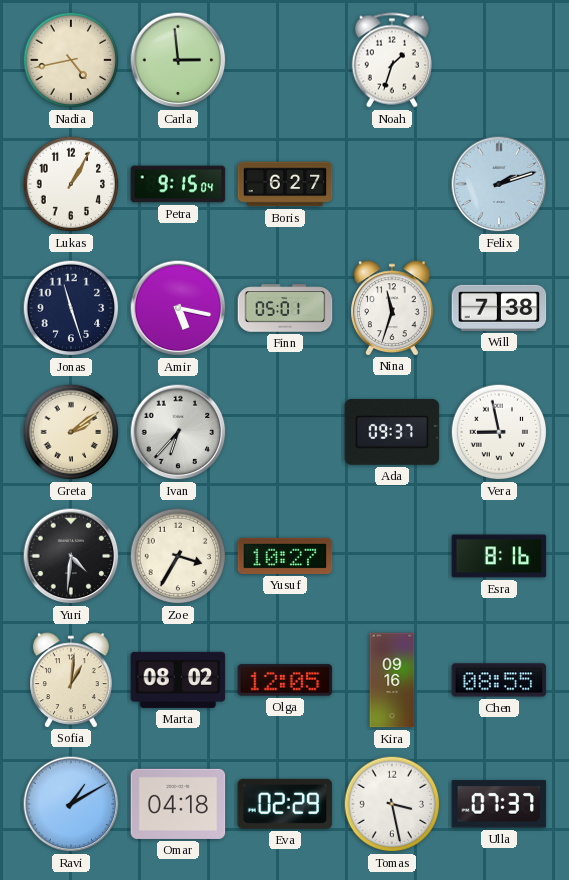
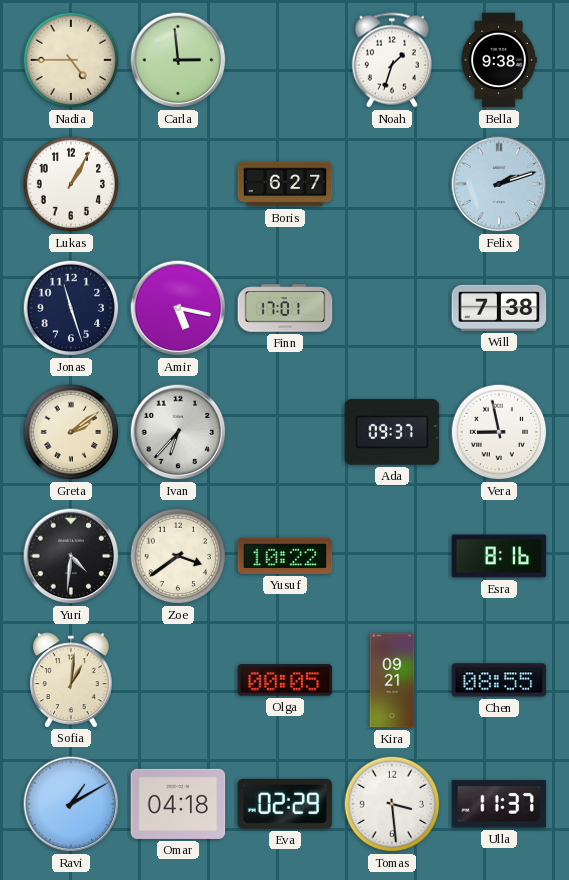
Nadia: 4:43 -> 4:45 (71, 60)
Bella: none -> 9:38 (499, 60)
Petra: 9:15 -> none (178, 184)
Finn: 05:01 -> 17:01 (285, 308)
Nina: 11:33 -> none (393, 308)
Zoe: 3:35 -> 3:39 (178, 556)
Yusuf: 10:27 -> 10:22 (285, 556)
Marta: 08:02 -> none (178, 680)
Olga: 12:05 -> 00:05 (285, 680)
Kira: 09:16 -> 09:21 (392, 680)
Tomas: 3:28 -> 3:29 (392, 804)
Ulla: 07:37 -> 11:37 (499, 804)
